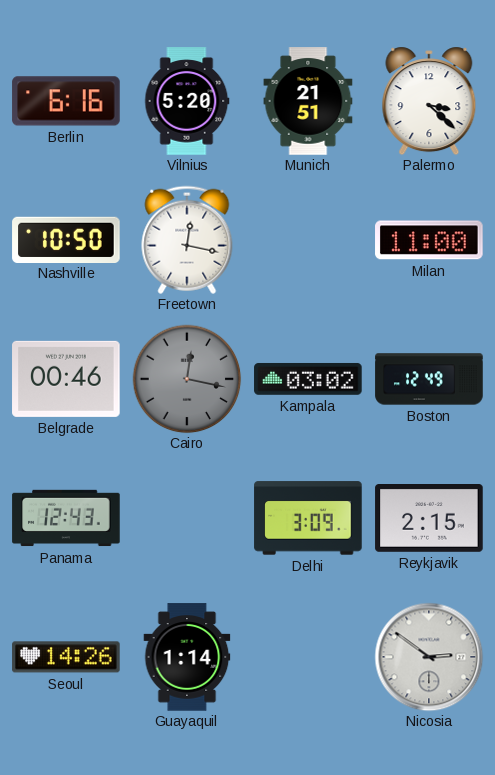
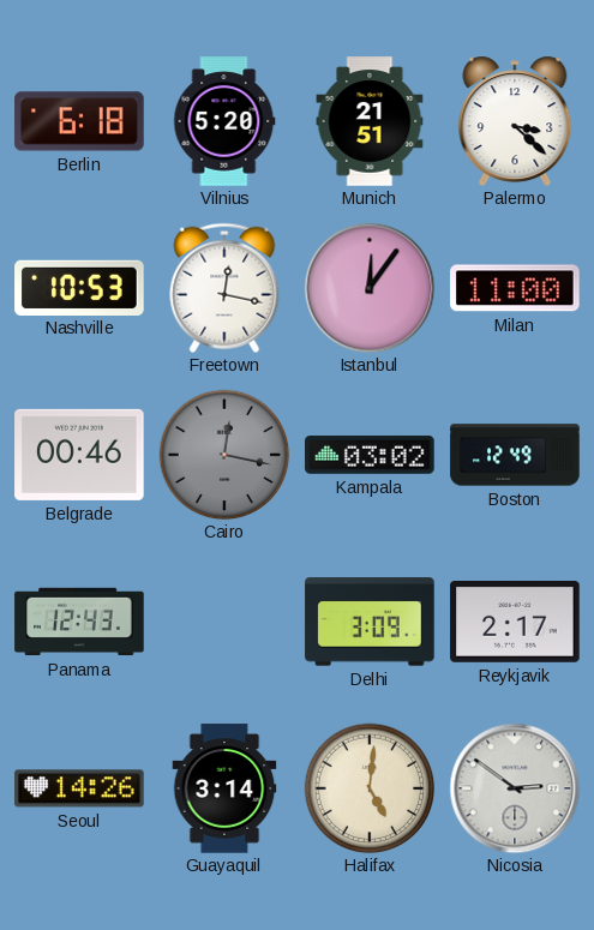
Berlin: 6:16 -> 6:18 (79, 121)
Nashville: 10:50 -> 10:53 (79, 287)
Istanbul: none -> 12:06 (370, 288)
Reykjavik: 2:15 -> 2:17 (515, 623)
Guayaquil: 1:14 -> 3:14 (224, 788)
Halifax: none -> 5:01 (370, 788)
